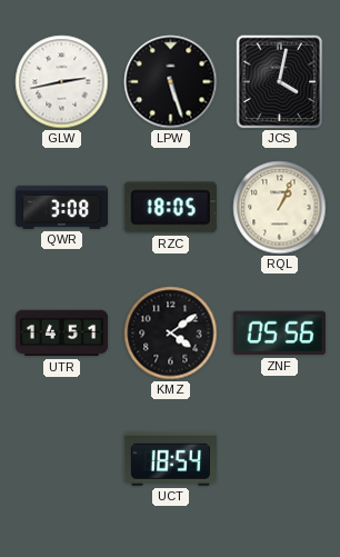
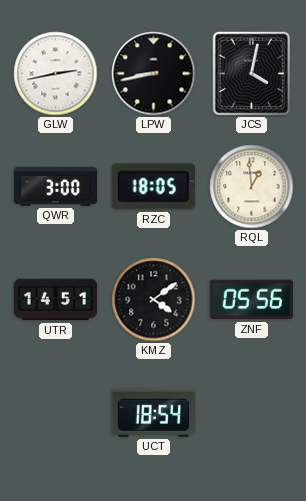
LPW: 5:27 -> 8:43 (154, 74)
QWR: 3:08 -> 3:00 (56, 186)
RQL: 1:04 -> 12:59 (252, 187)
